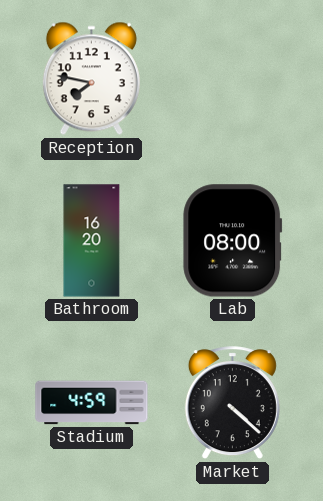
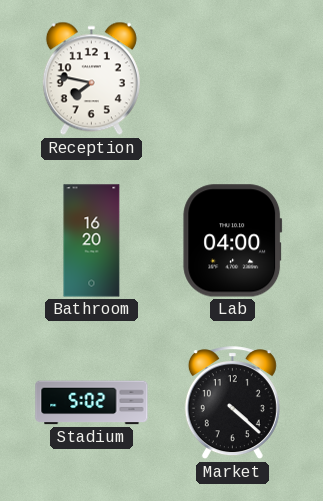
Lab: 08:00 -> 04:00 (233, 241)
Stadium: 4:59 -> 5:02 (92, 403)
